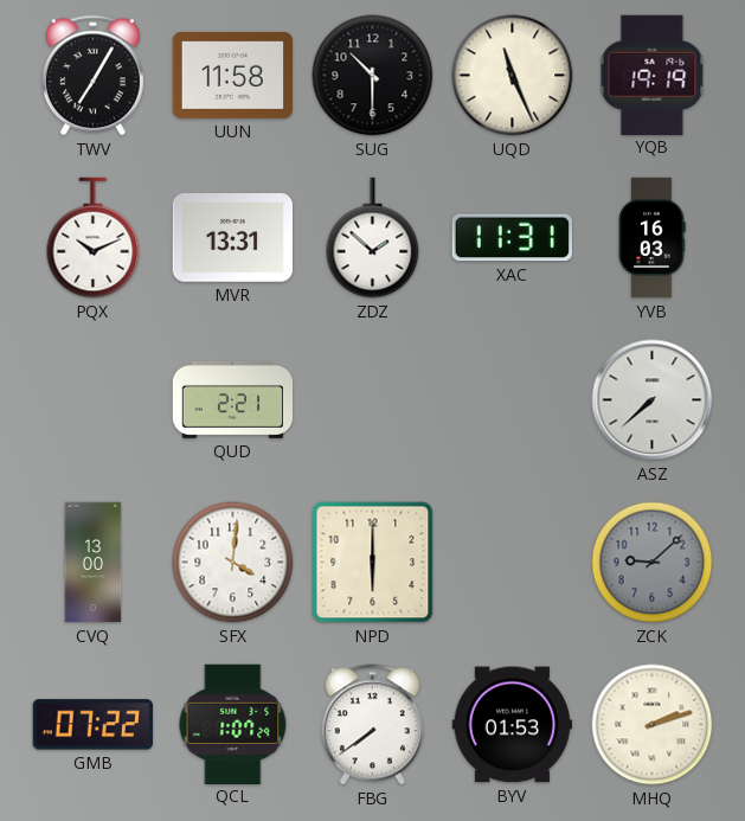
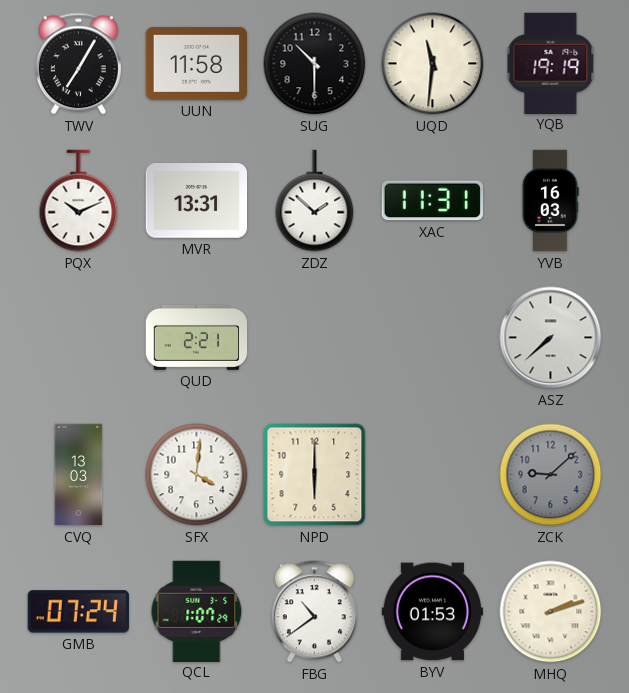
UQD: 11:26 -> 11:31 (433, 64)
CVQ: 13:00 -> 13:03 (79, 475)
GMB: 07:22 -> 07:24 (78, 612)
FBG: 7:39 -> 10:39 (314, 612)
